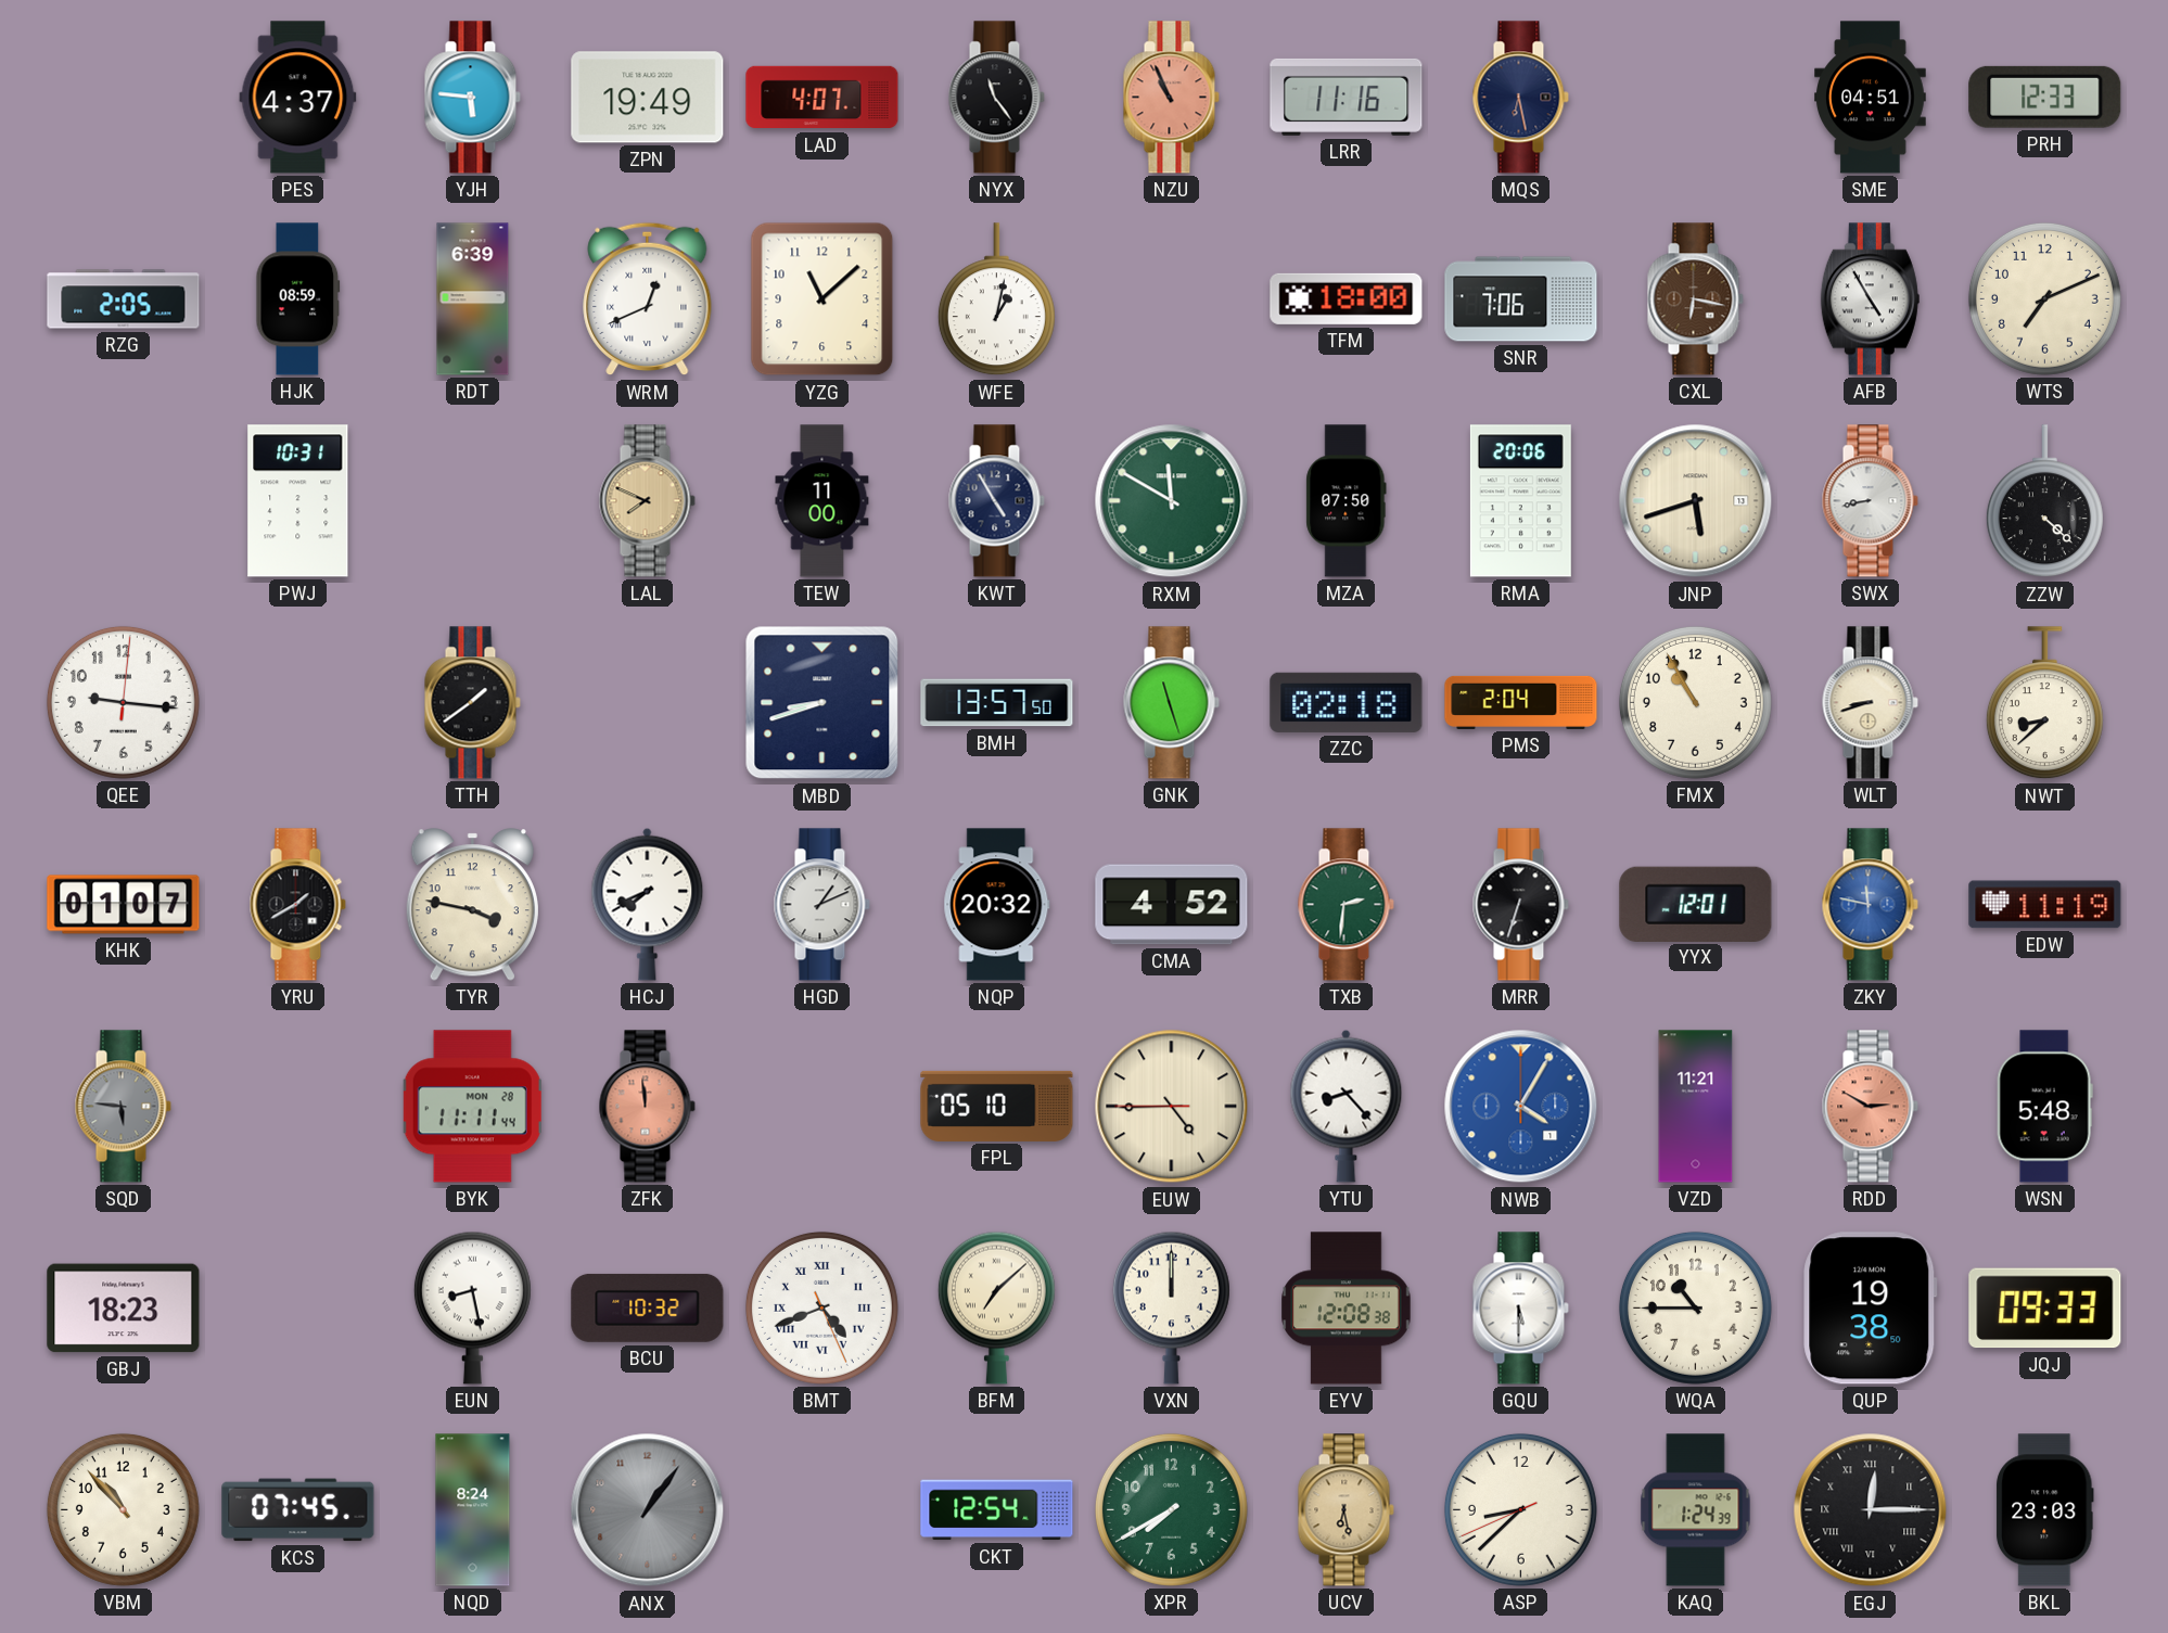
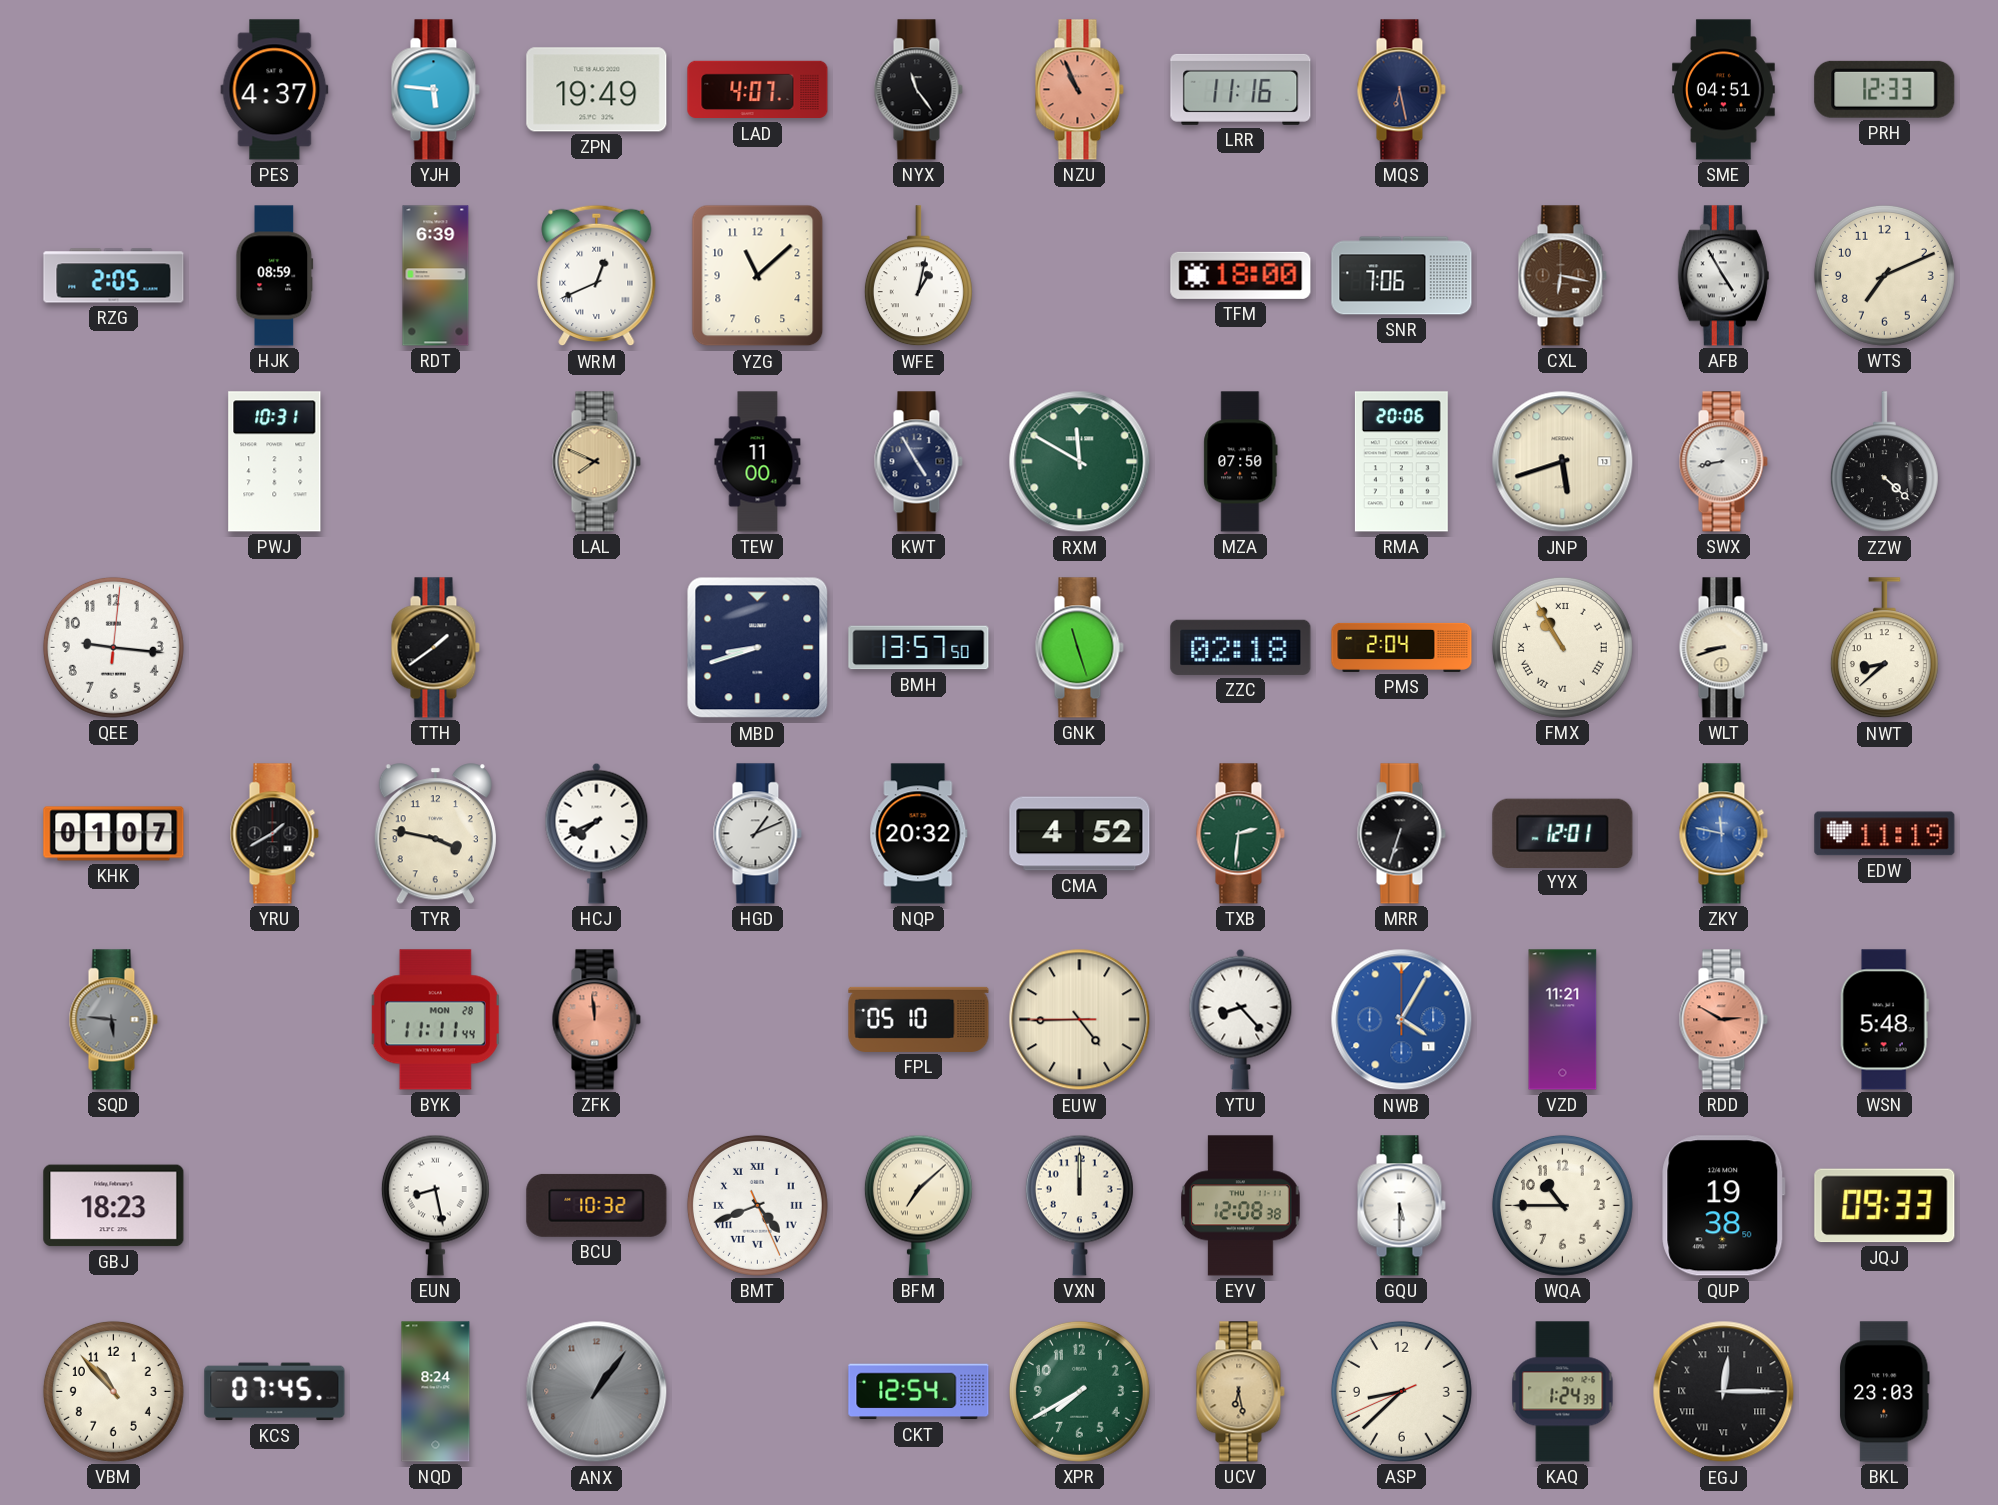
FMX numerals: Arabic -> Roman (1562, 647)
